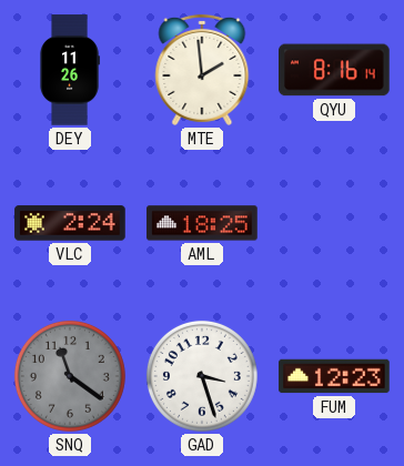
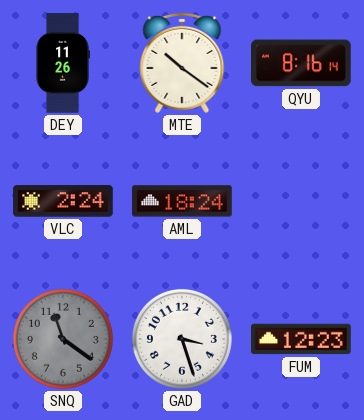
MTE: 1:59 -> 10:21 (182, 63)
AML: 18:25 -> 18:24 (182, 201)
